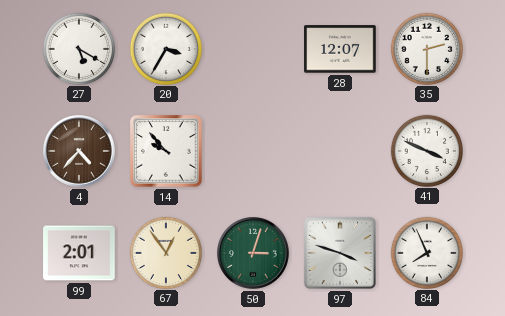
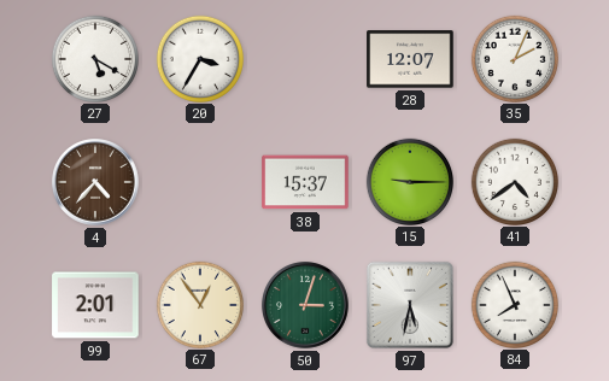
35: 2:30 -> 2:04 (514, 58)
14: 9:53 -> none (166, 151)
38: none -> 15:37 (305, 182)
15: none -> 9:15 (409, 181)
41: 3:49 -> 4:39 (514, 181)
97: 3:48 -> 5:32 (410, 305)
